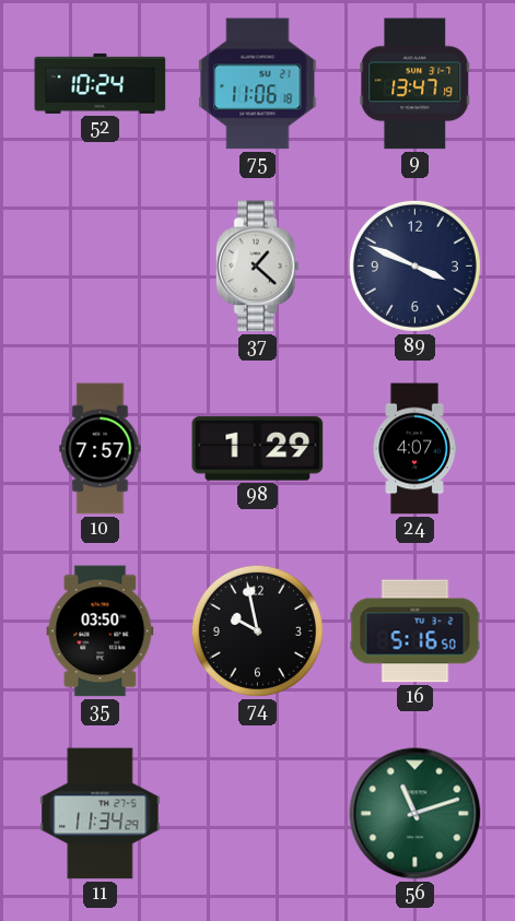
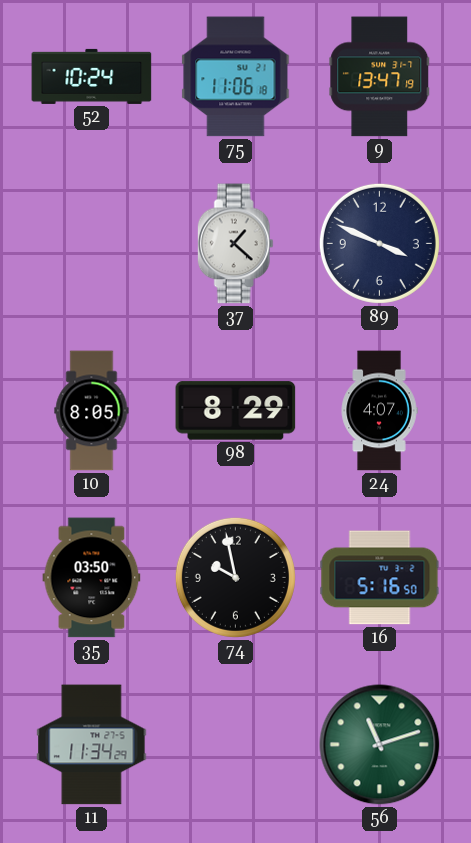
10: 7:57 -> 8:05 (92, 411)
98: 1:29 -> 8:29 (236, 411)
